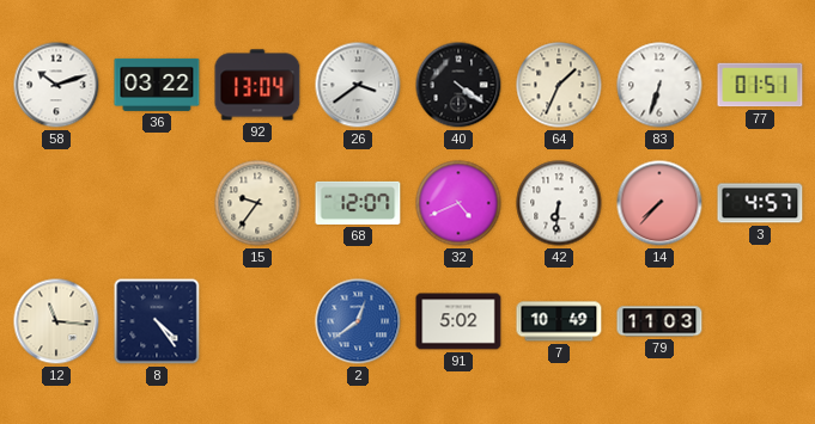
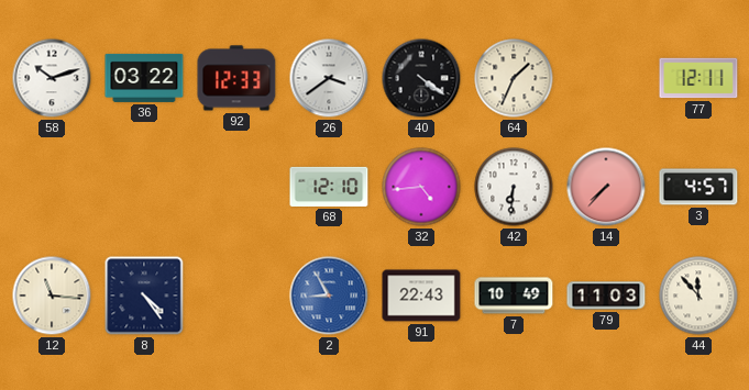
92: 13:04 -> 12:33 (236, 78)
83: 6:33 -> none (659, 85)
77: 01:51 -> 12:11 (698, 78)
15: 9:36 -> none (257, 203)
68: 12:07 -> 12:10 (329, 187)
32: 4:41 -> 4:44 (421, 187)
2: 12:39 -> 8:55 (329, 296)
91: 5:02 -> 22:43 (421, 296)
44: none -> 11:53 (698, 296)
